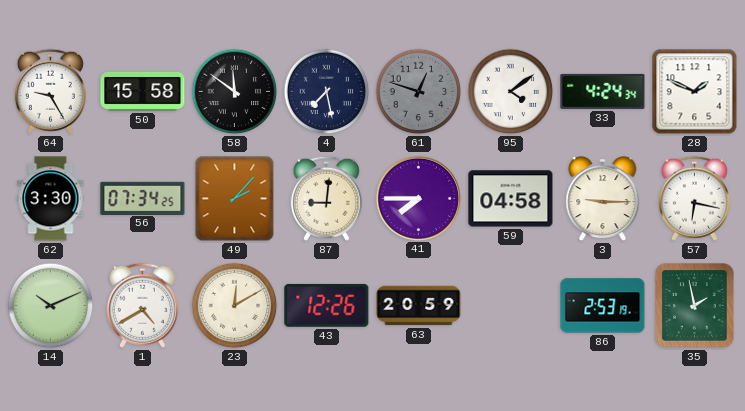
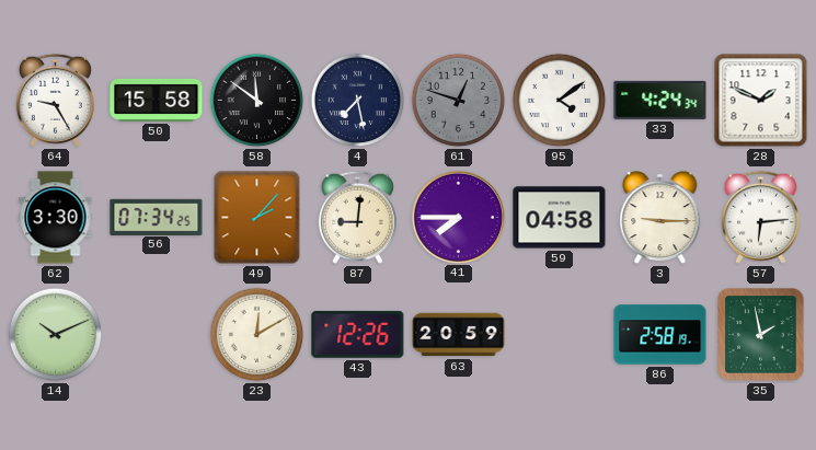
57: 6:17 -> 6:14 (760, 217)
1: 4:40 -> none (142, 305)
86: 2:53 -> 2:58 (660, 335)
